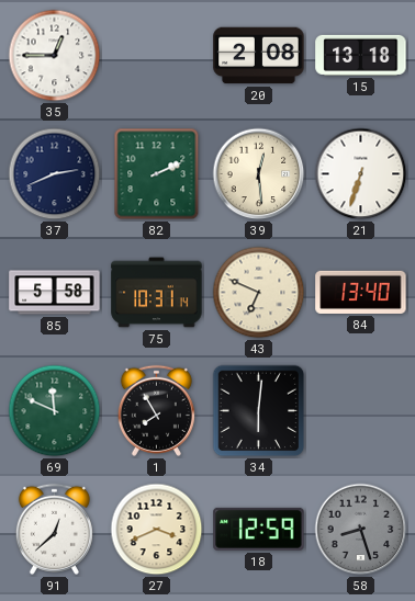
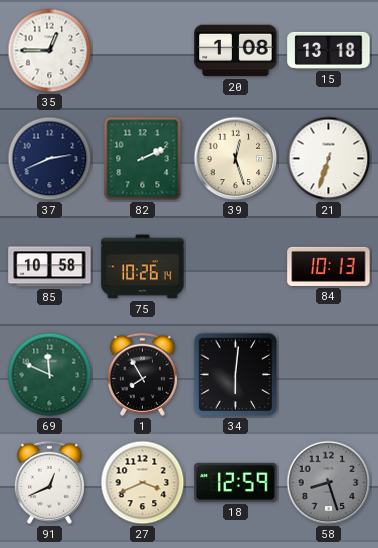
20: 2:08 -> 1:08 (236, 51)
39: 12:29 -> 12:27 (236, 159)
85: 5:58 -> 10:58 (50, 267)
75: 10:31 -> 10:26 (143, 267)
43: 6:49 -> none (259, 293)
84: 13:40 -> 10:13 (329, 266)
91: 12:38 -> 12:41 (49, 482)
